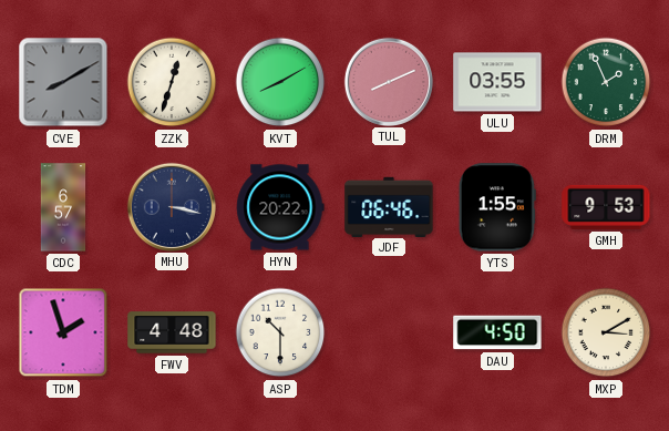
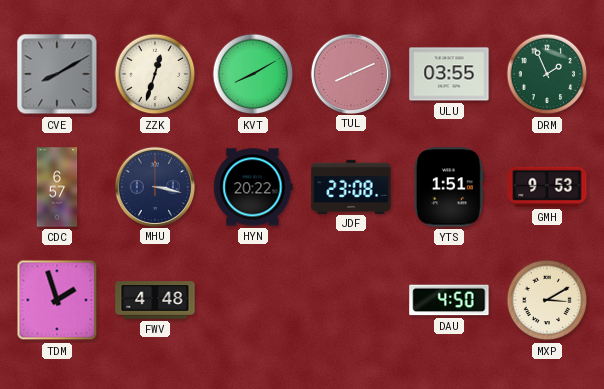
JDF: 06:46 -> 23:08 (351, 186)
YTS: 1:55 -> 1:51 (449, 187)
ASP: 10:30 -> none (280, 332)
